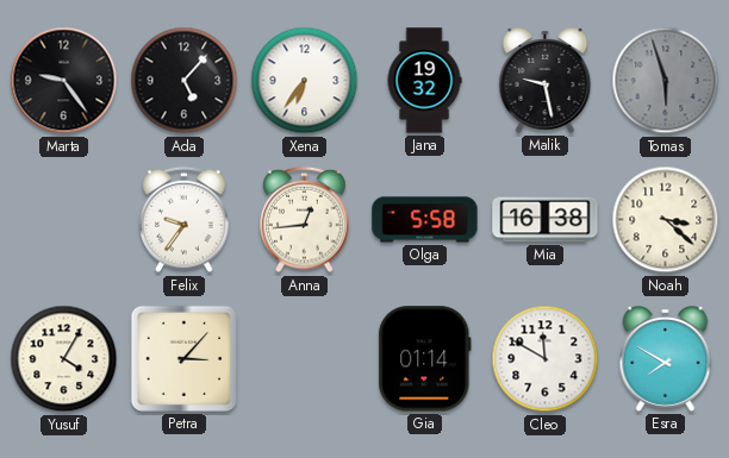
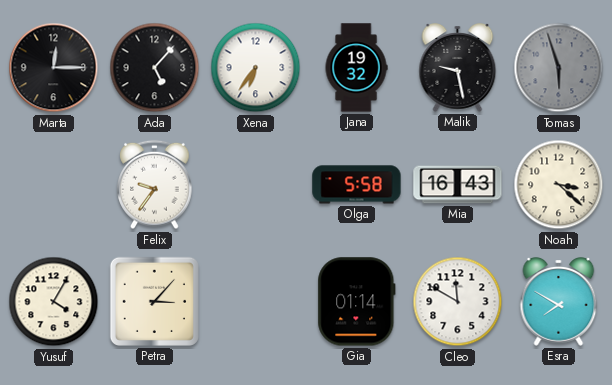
Marta: 9:24 -> 12:15 (54, 68)
Anna: 12:44 -> none (305, 220)
Mia: 16:38 -> 16:43 (458, 185)
